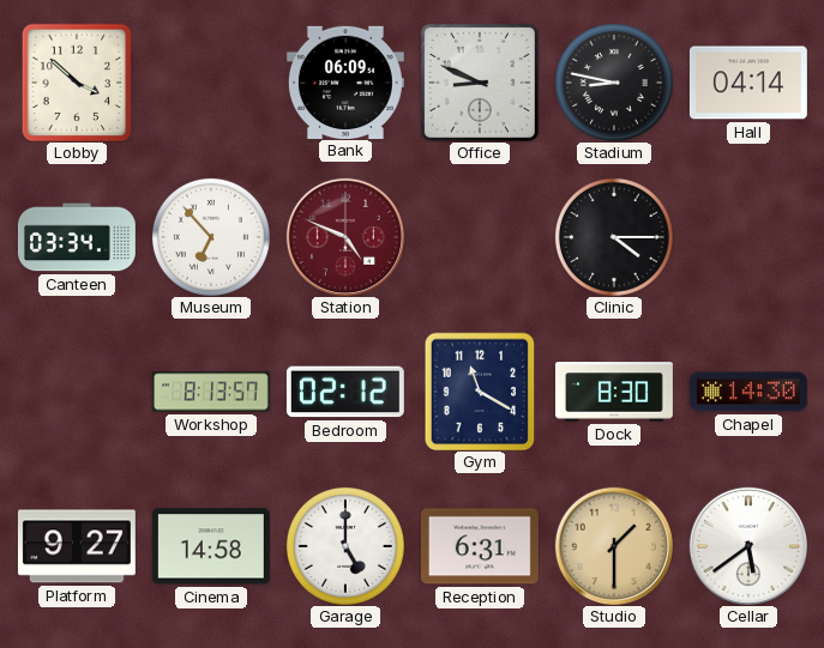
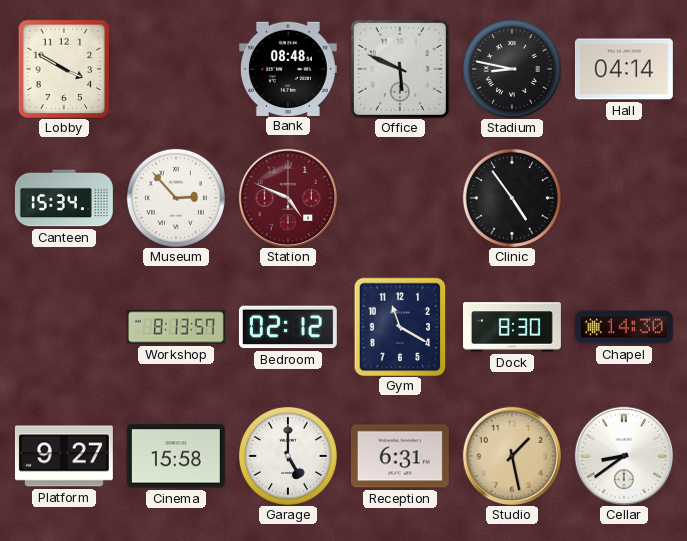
Lobby: 3:52 -> 3:50 (64, 69)
Bank: 06:09 -> 08:48 (288, 68)
Office: 8:49 -> 5:49 (400, 69)
Canteen: 03:34 -> 15:34 (64, 198)
Museum: 6:53 -> 2:53 (176, 198)
Clinic: 4:15 -> 4:54 (512, 198)
Cinema: 14:58 -> 15:58 (176, 456)
Studio: 1:30 -> 1:28 (511, 455)
Cellar: 5:39 -> 8:39 (623, 455)
